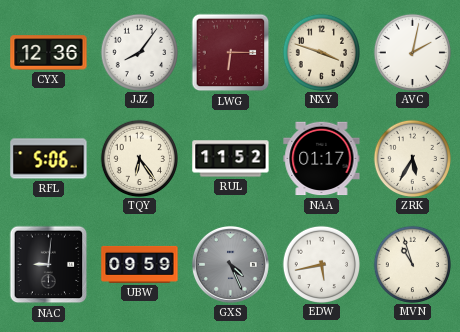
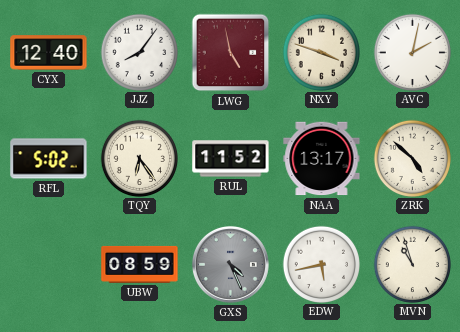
CYX: 12:36 -> 12:40 (49, 53)
LWG: 6:15 -> 4:58 (231, 53)
RFL: 5:06 -> 5:02 (49, 159)
NAA: 01:17 -> 13:17 (322, 159)
ZRK: 5:35 -> 4:52 (412, 158)
NAC: 9:01 -> none (49, 265)
UBW: 09:59 -> 08:59 (140, 264)
